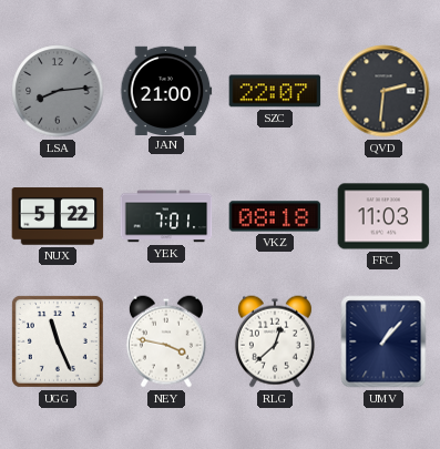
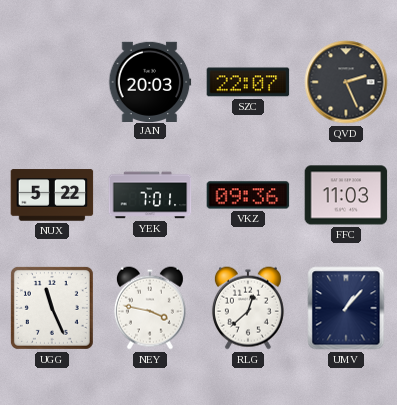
LSA: 8:14 -> none (58, 91)
JAN: 21:00 -> 20:03 (150, 81)
QVD: 2:31 -> 2:26 (346, 82)
VKZ: 08:18 -> 09:36 (248, 195)
